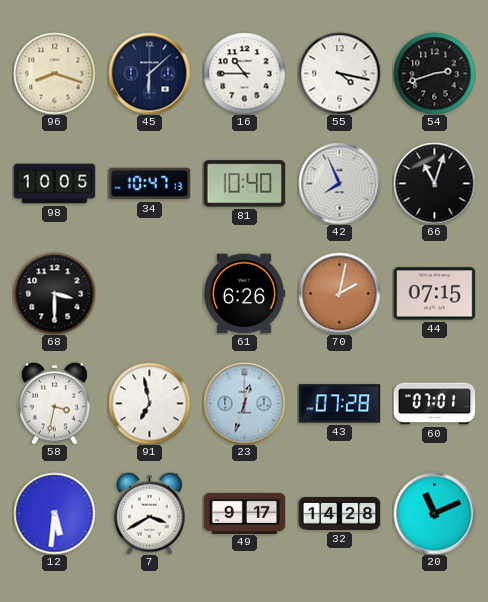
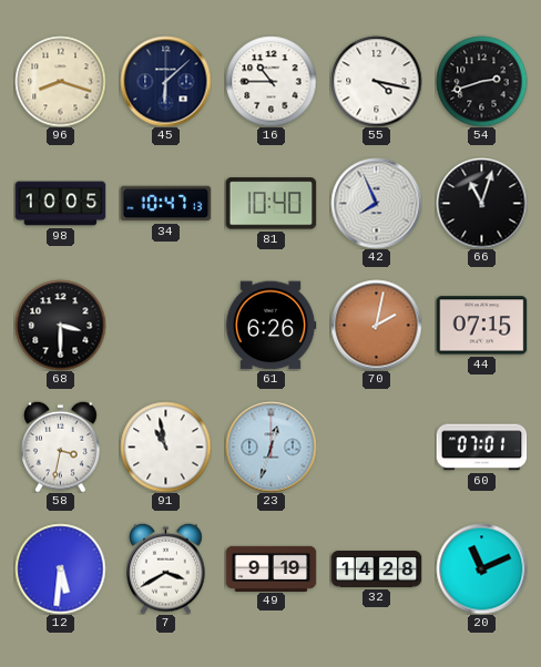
91: 6:58 -> 10:58 (165, 447)
43: 07:28 -> none (339, 404)
49: 9:17 -> 9:19 (270, 568)
